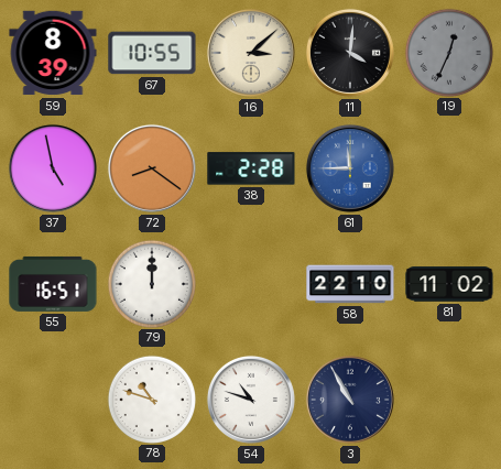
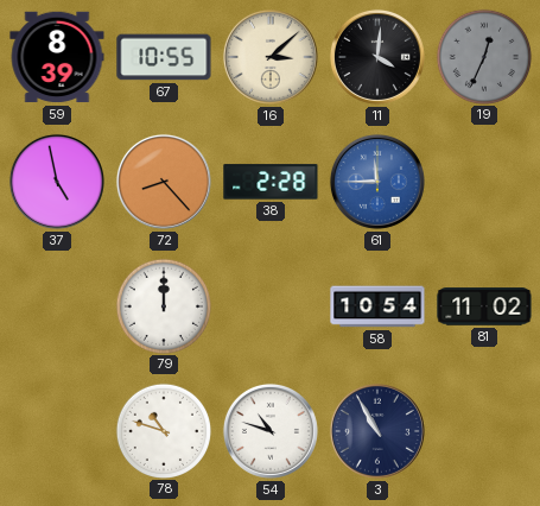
72: 8:21 -> 8:23 (164, 182)
55: 16:51 -> none (53, 284)
58: 22:10 -> 10:54 (377, 306)
